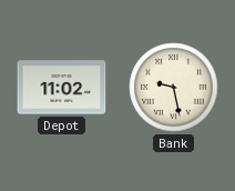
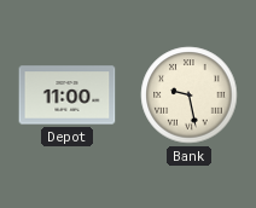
Depot: 11:02 -> 11:00 (68, 96)
